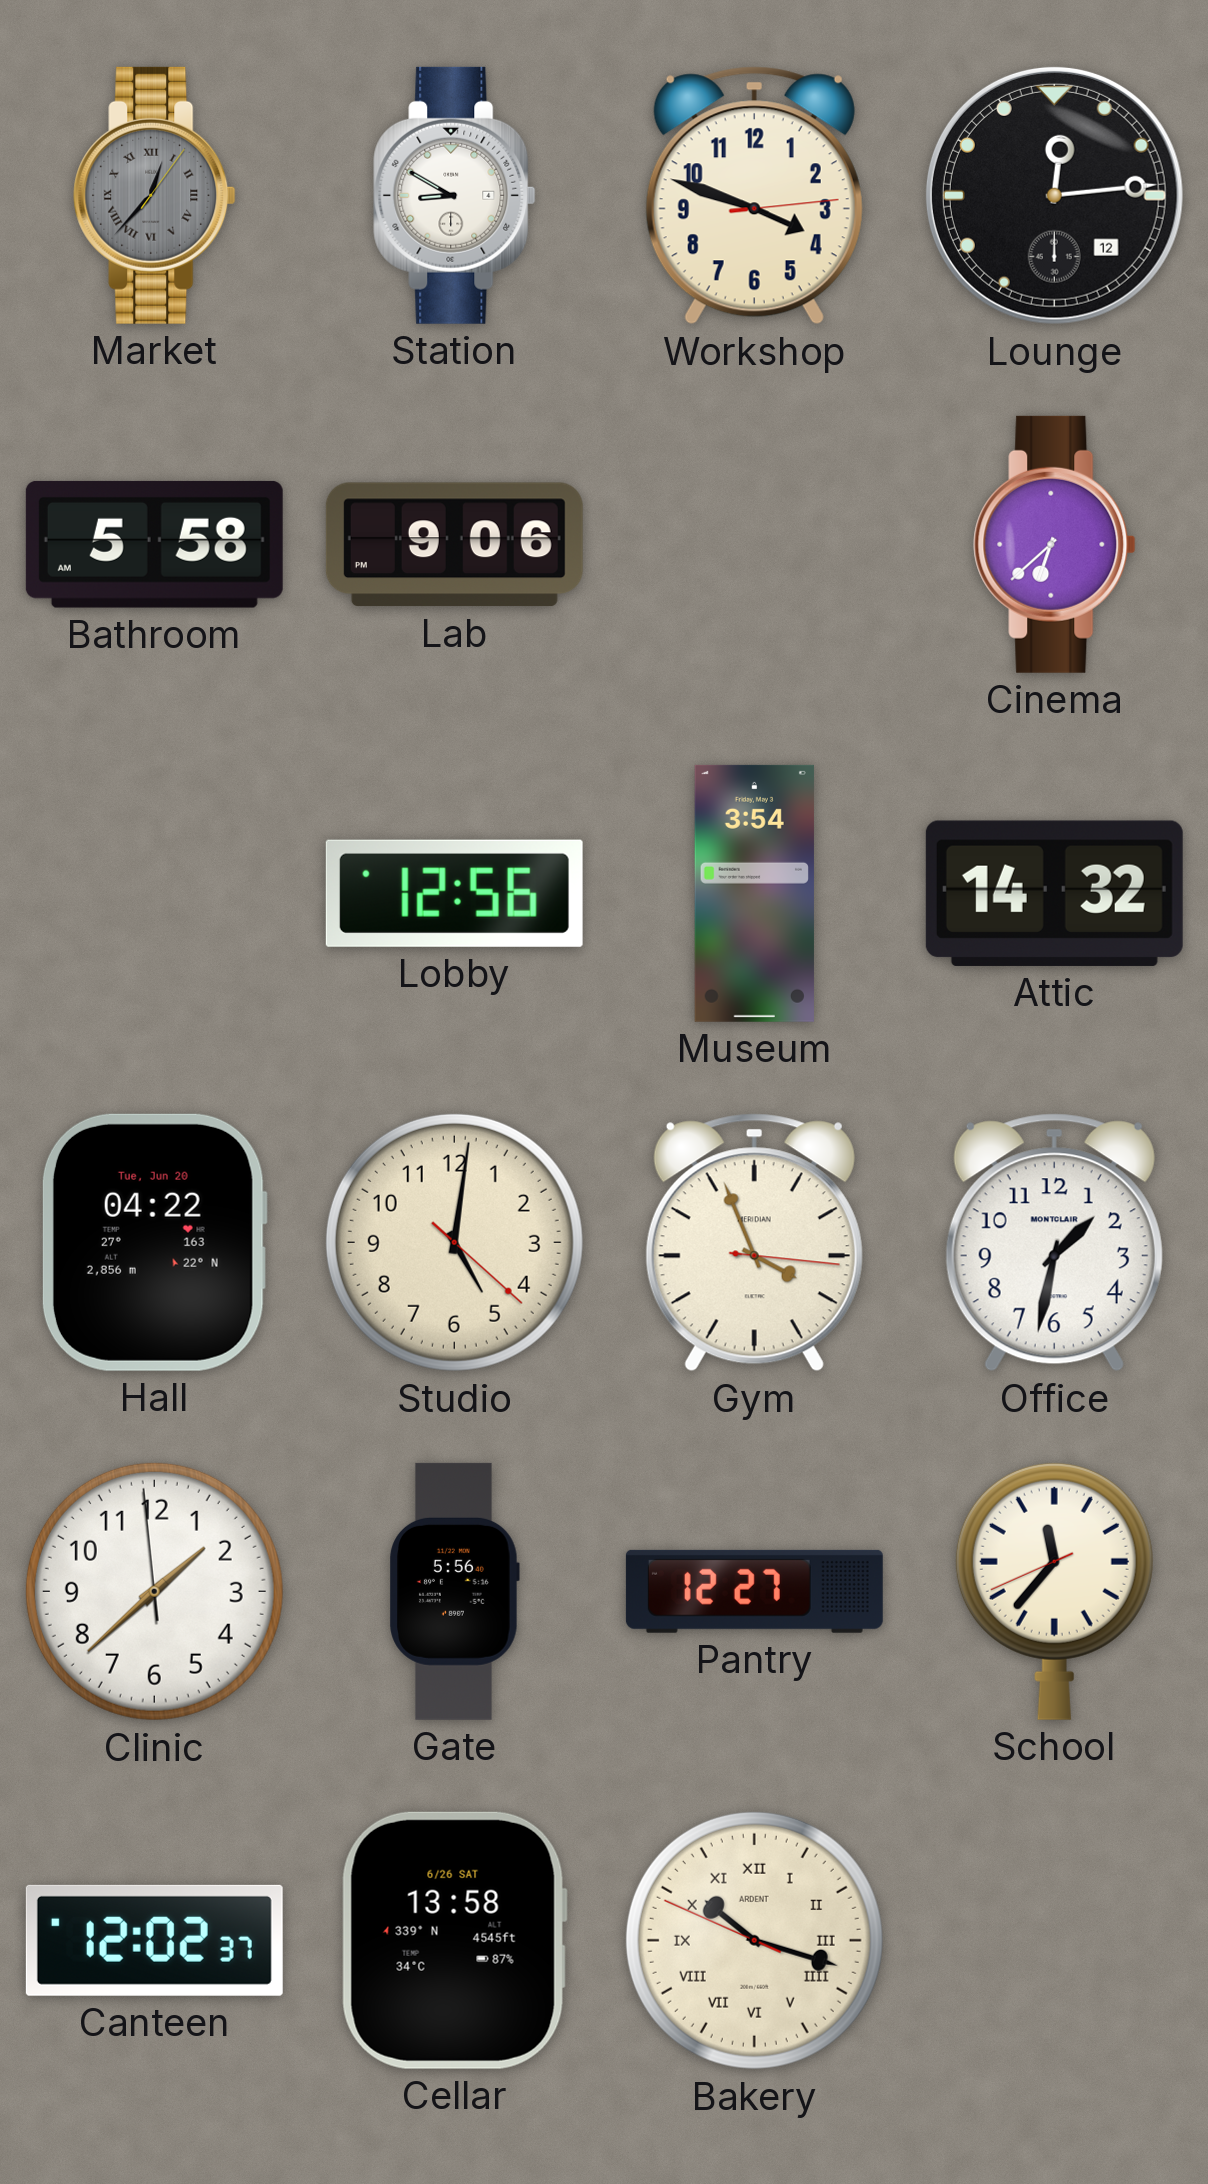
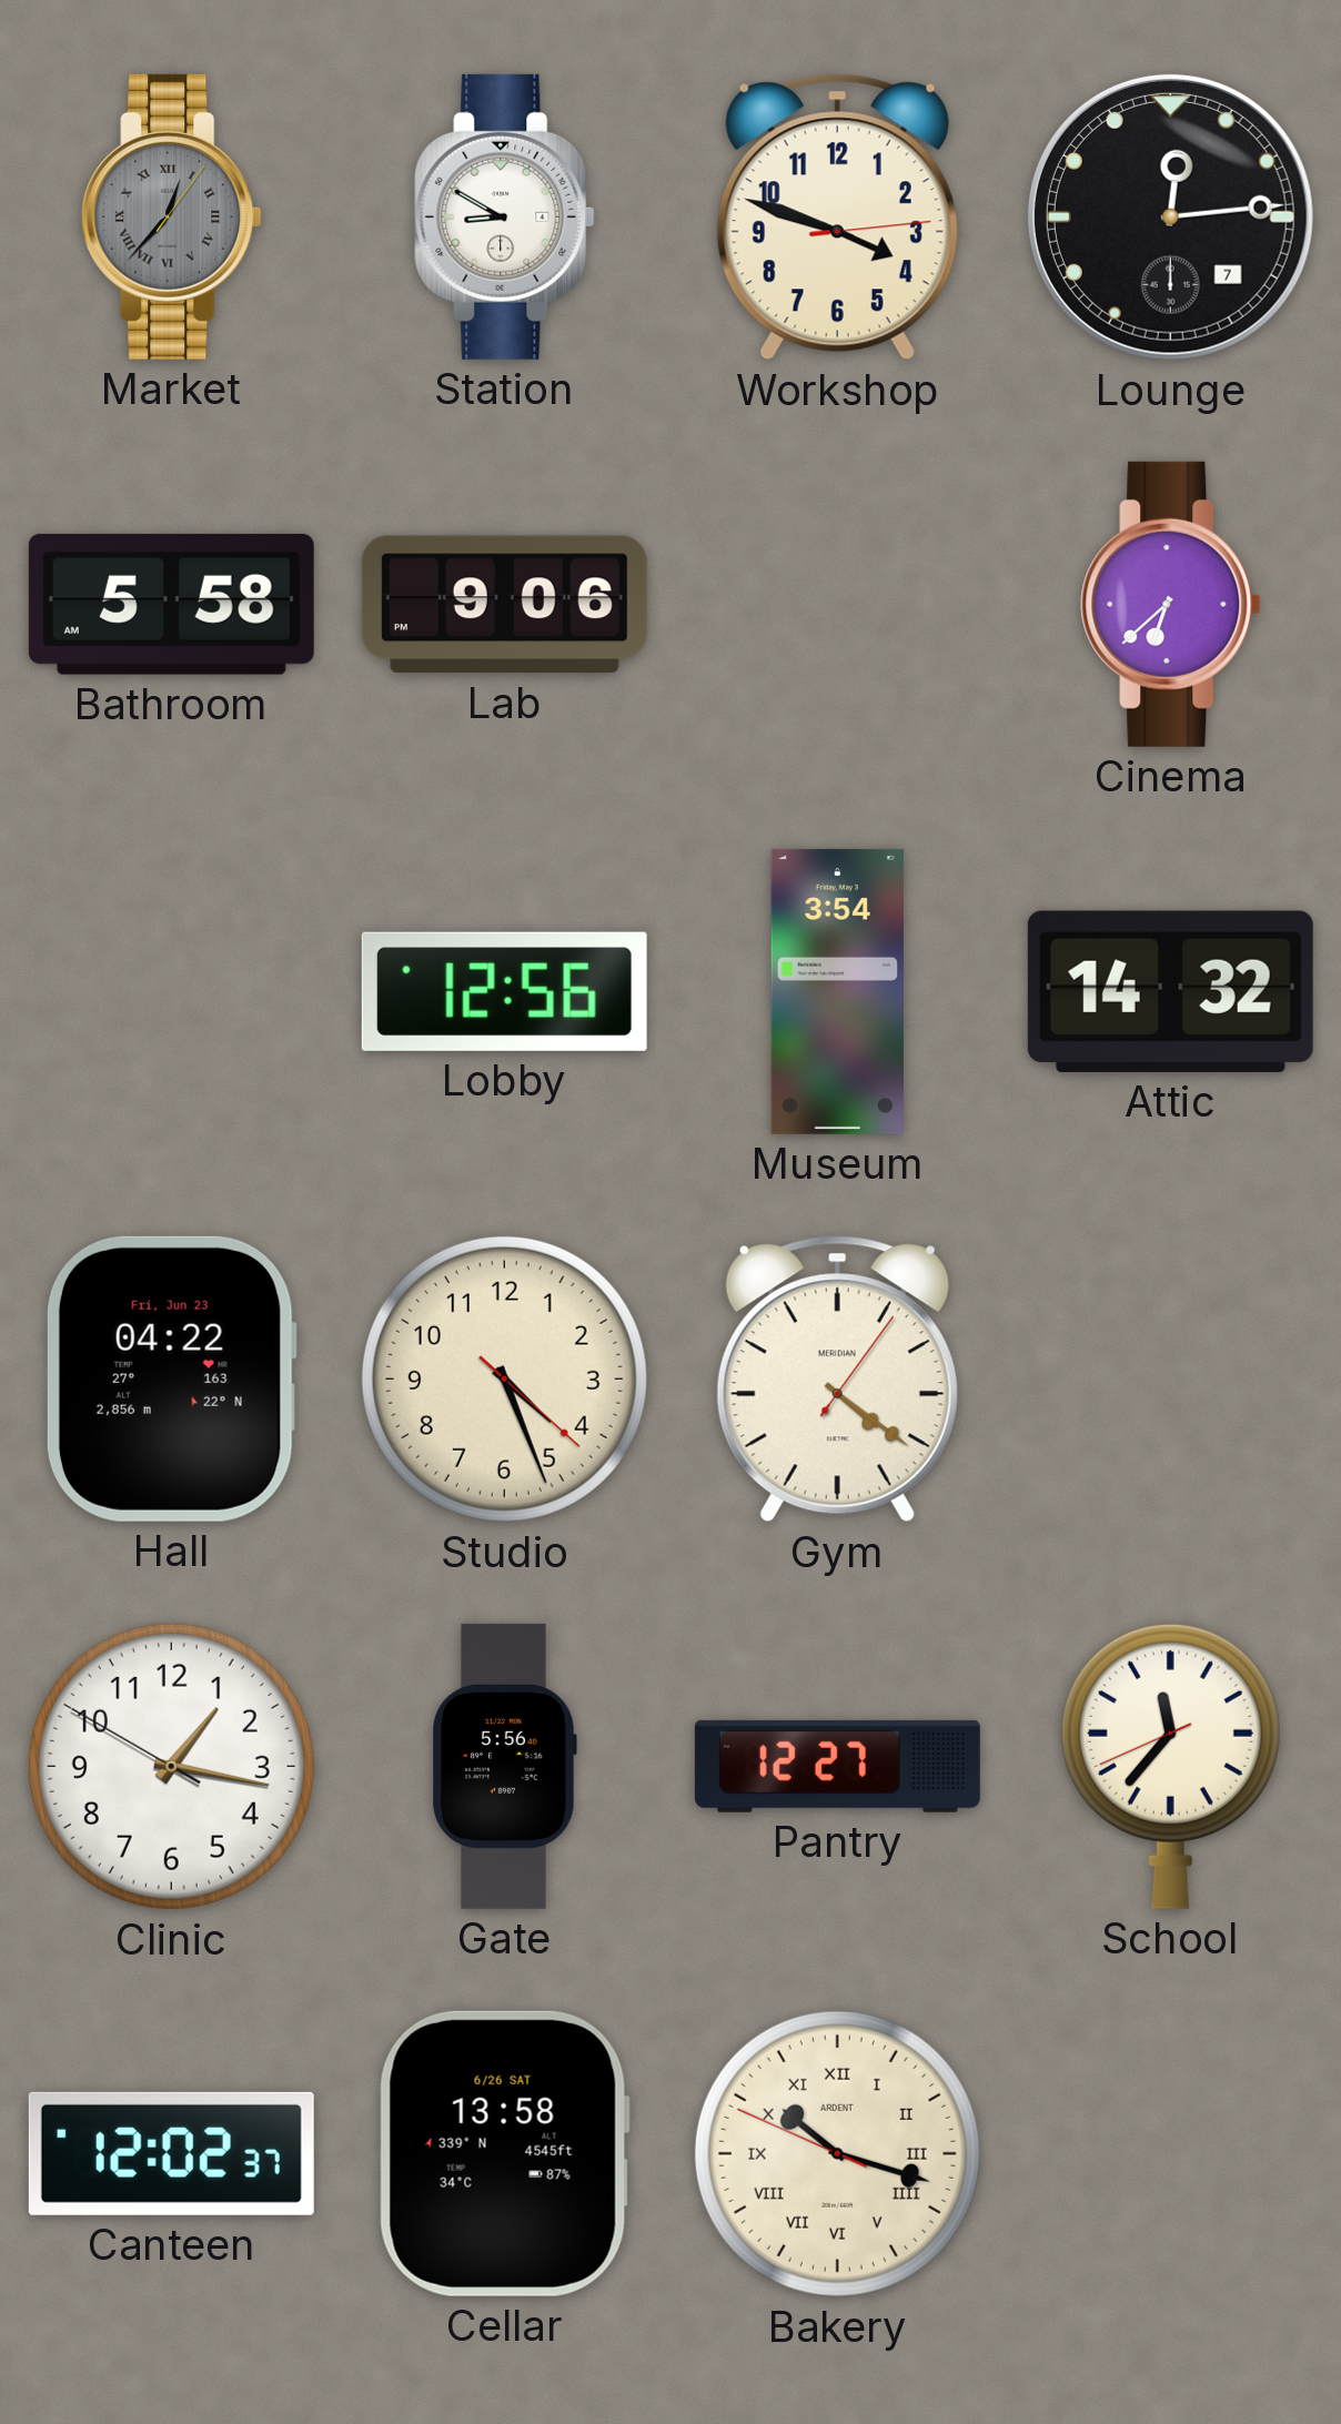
Lounge date: 12 -> 7 (1170, 216)
Hall date: Tue, Jun 20 -> Fri, Jun 23 (171, 1378)
Studio: 5:01 -> 4:26 (504, 1378)
Gym: 3:56 -> 4:21 (837, 1380)
Office: 1:32 -> none (1054, 1243)
Clinic: 1:37 -> 1:16 (171, 1766)
